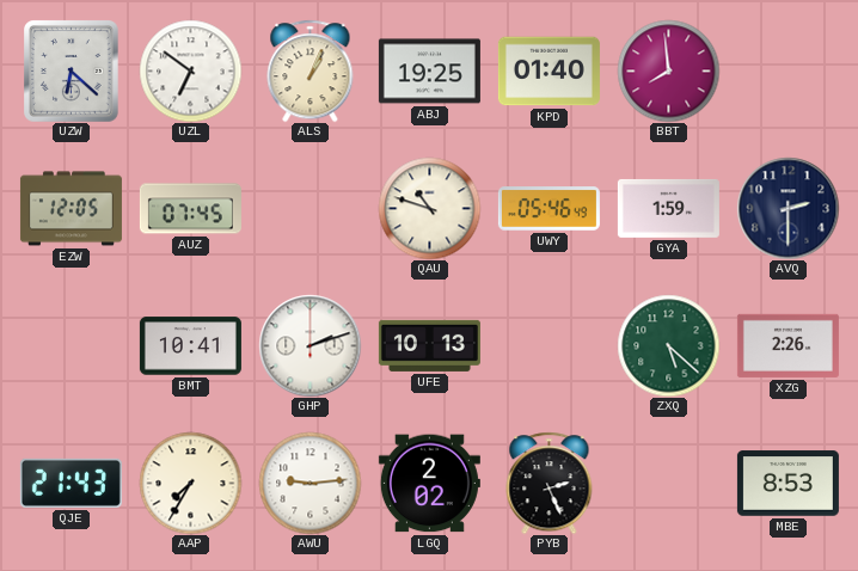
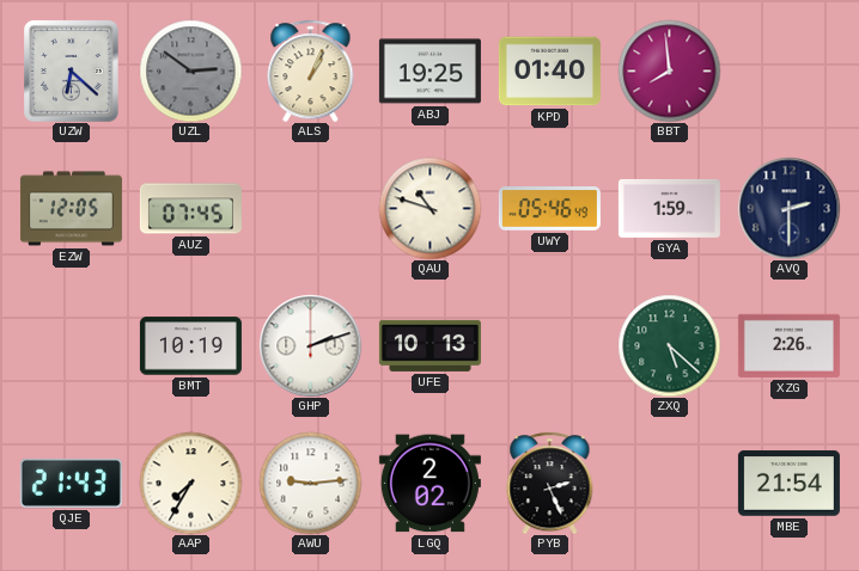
UZL: 6:51 -> 2:51 (190, 70)
UZL dial: white -> grey (190, 70)
BMT: 10:41 -> 10:19 (190, 346)
MBE: 8:53 -> 21:54 (788, 484)
